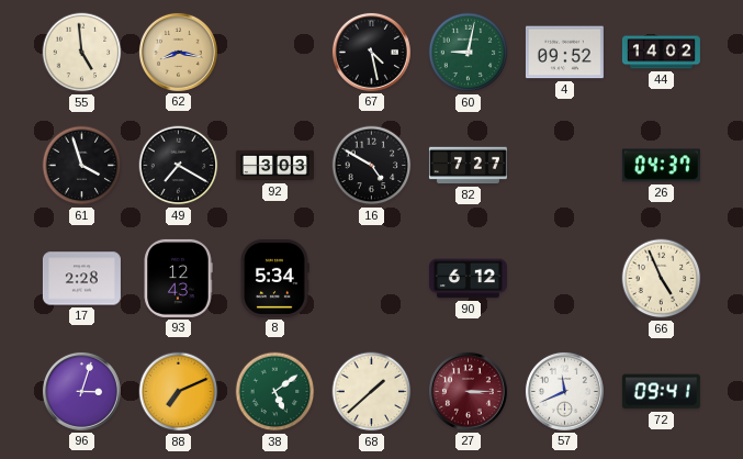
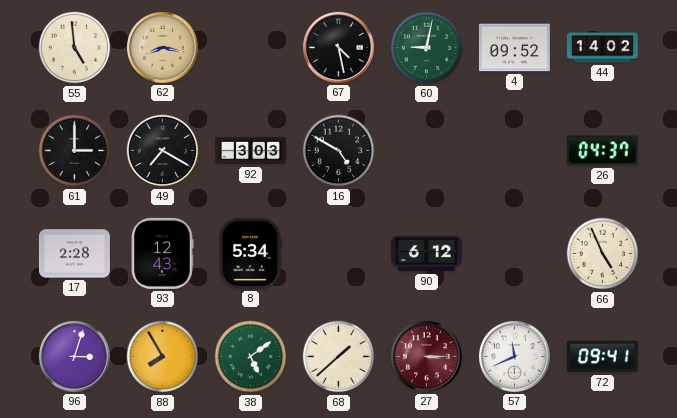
61: 3:57 -> 3:00 (75, 151)
82: 7:27 -> none (468, 166)
88: 7:11 -> 7:55 (163, 357)
